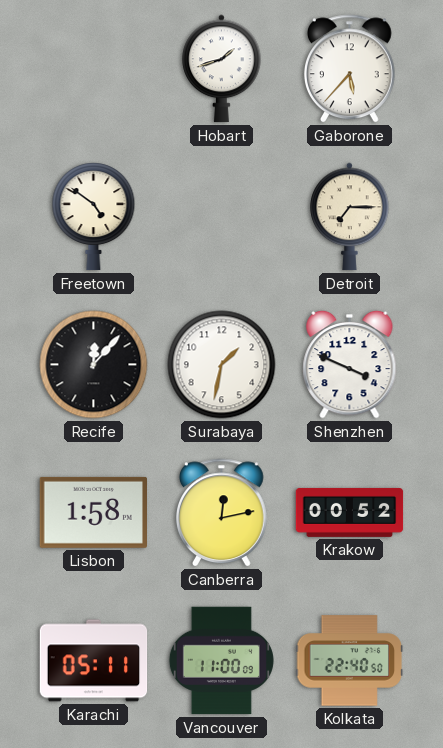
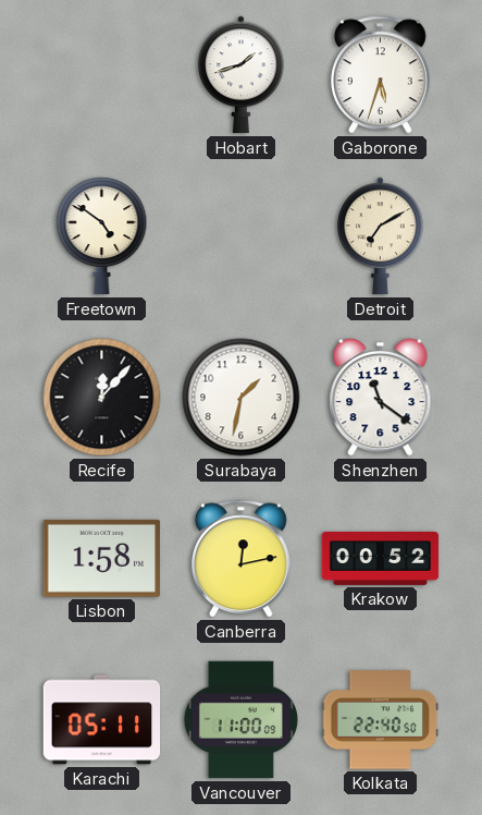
Gaborone: 5:37 -> 5:33 (381, 75)
Detroit: 7:15 -> 7:10 (381, 236)
Shenzhen: 3:49 -> 11:21 (381, 397)
